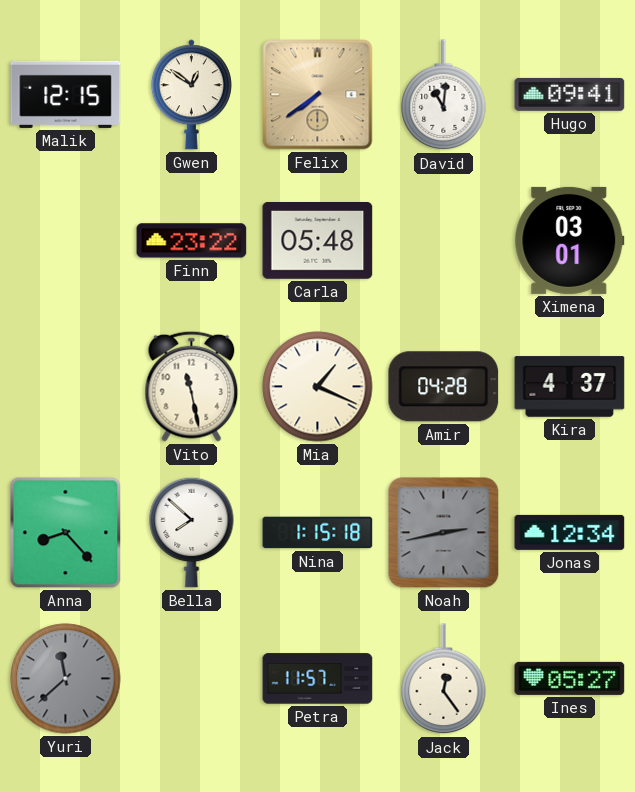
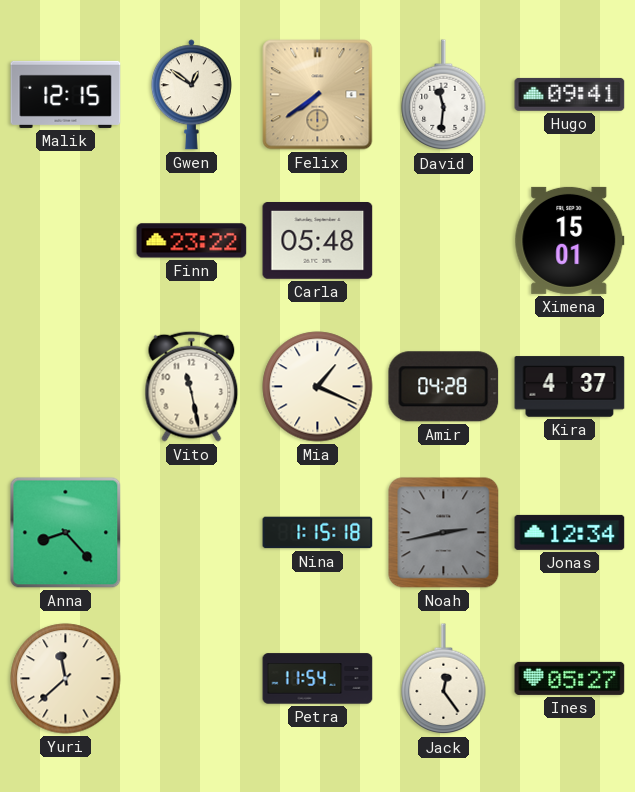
David: 11:01 -> 11:31 (444, 95)
Ximena: 03:01 -> 15:01 (570, 240)
Bella: 7:52 -> none (192, 532)
Yuri dial: grey -> cream (66, 679)
Petra: 11:57 -> 11:54 (318, 679)
